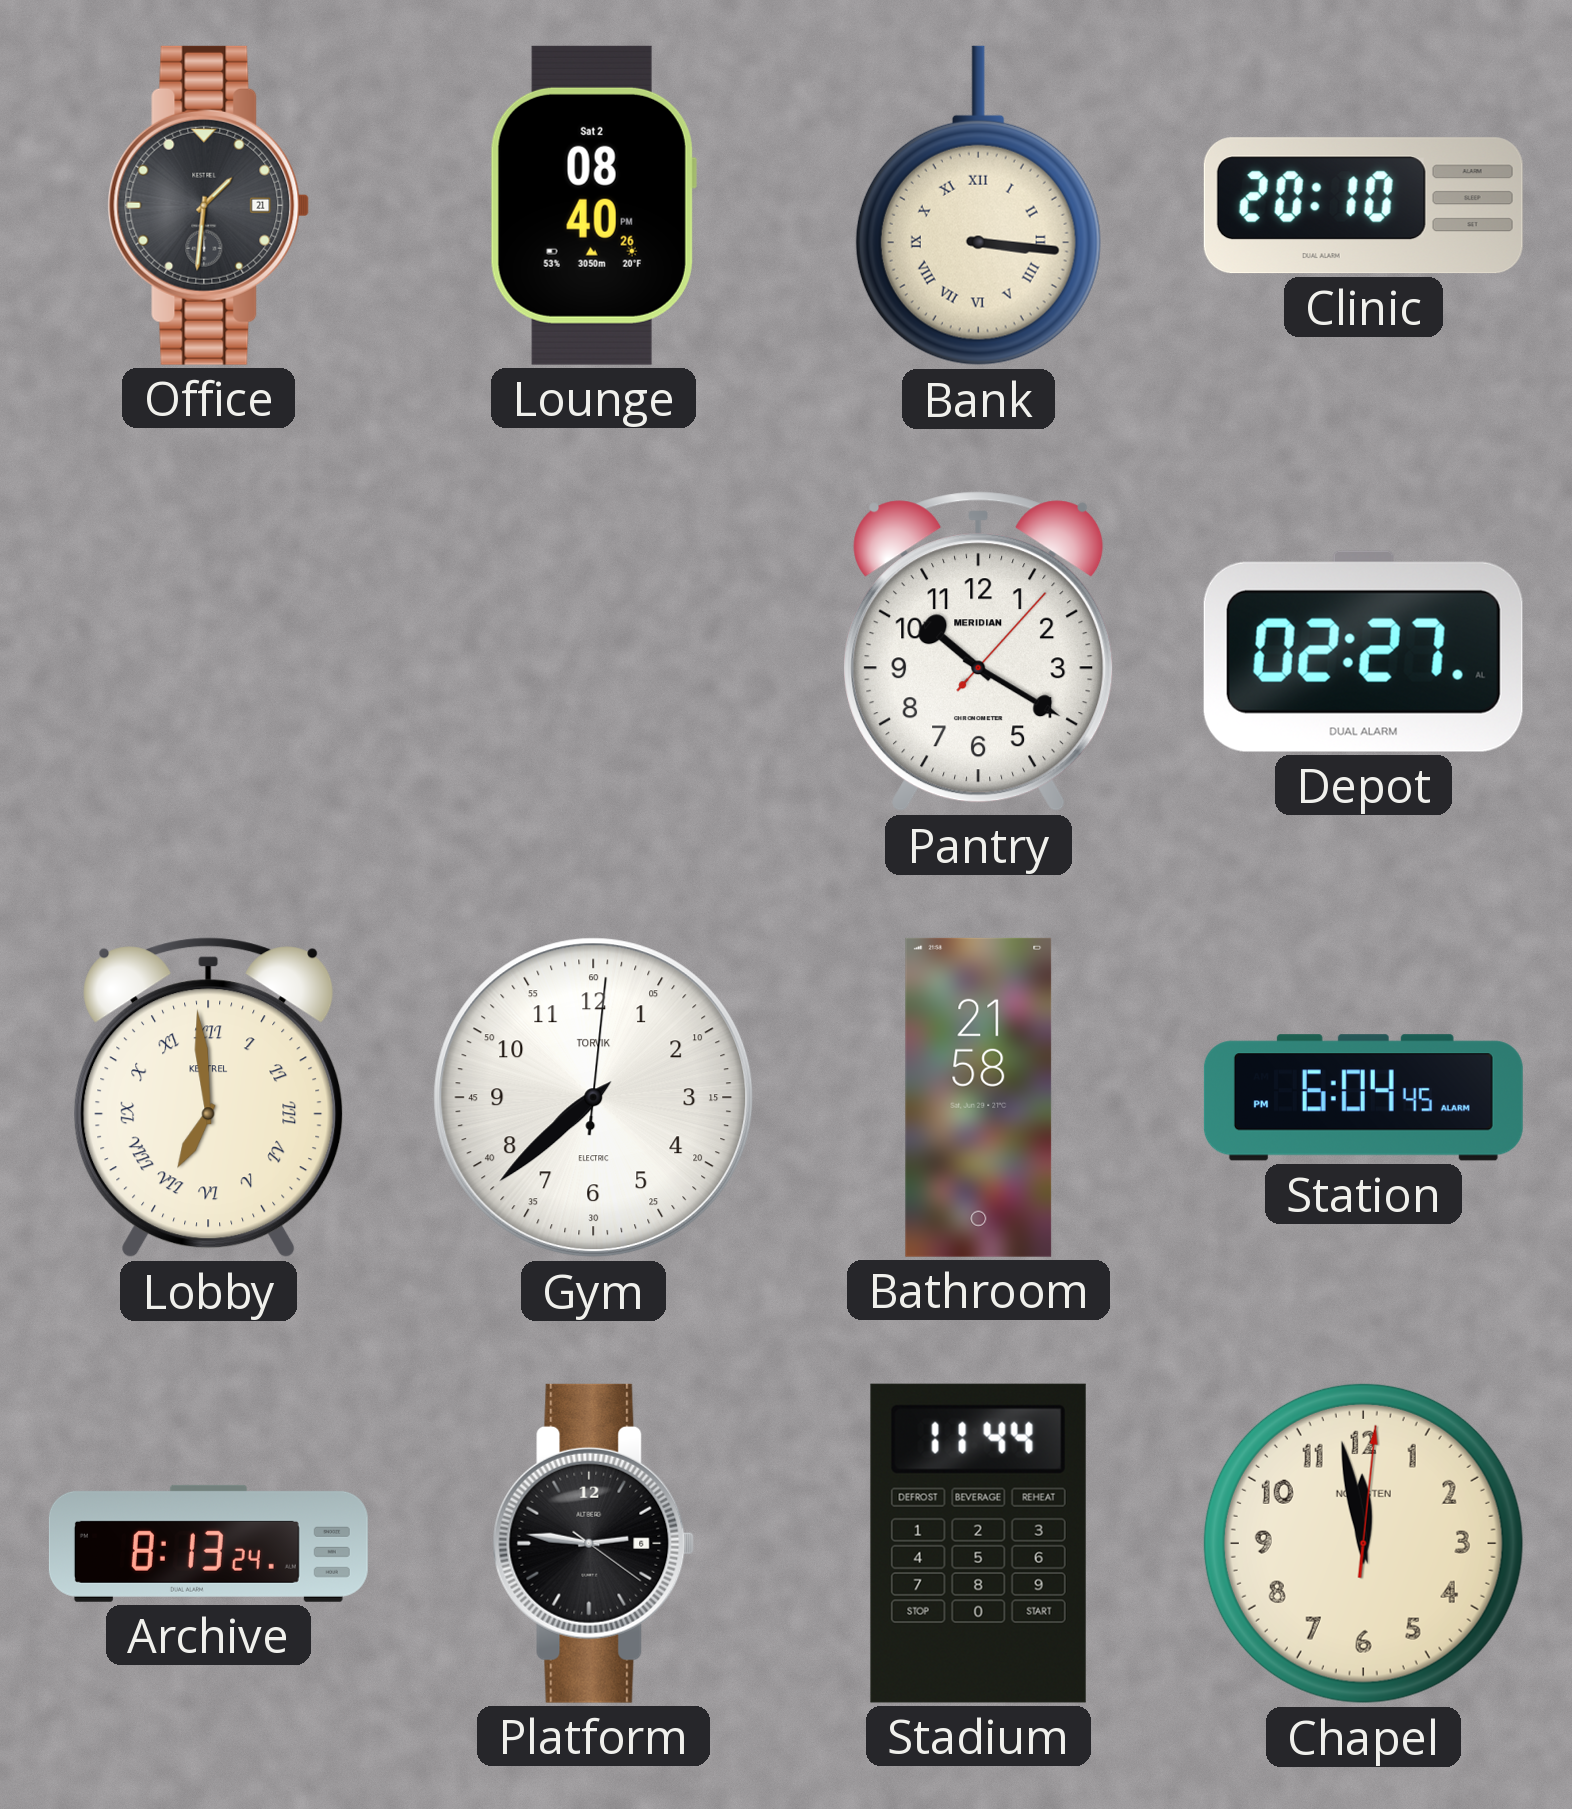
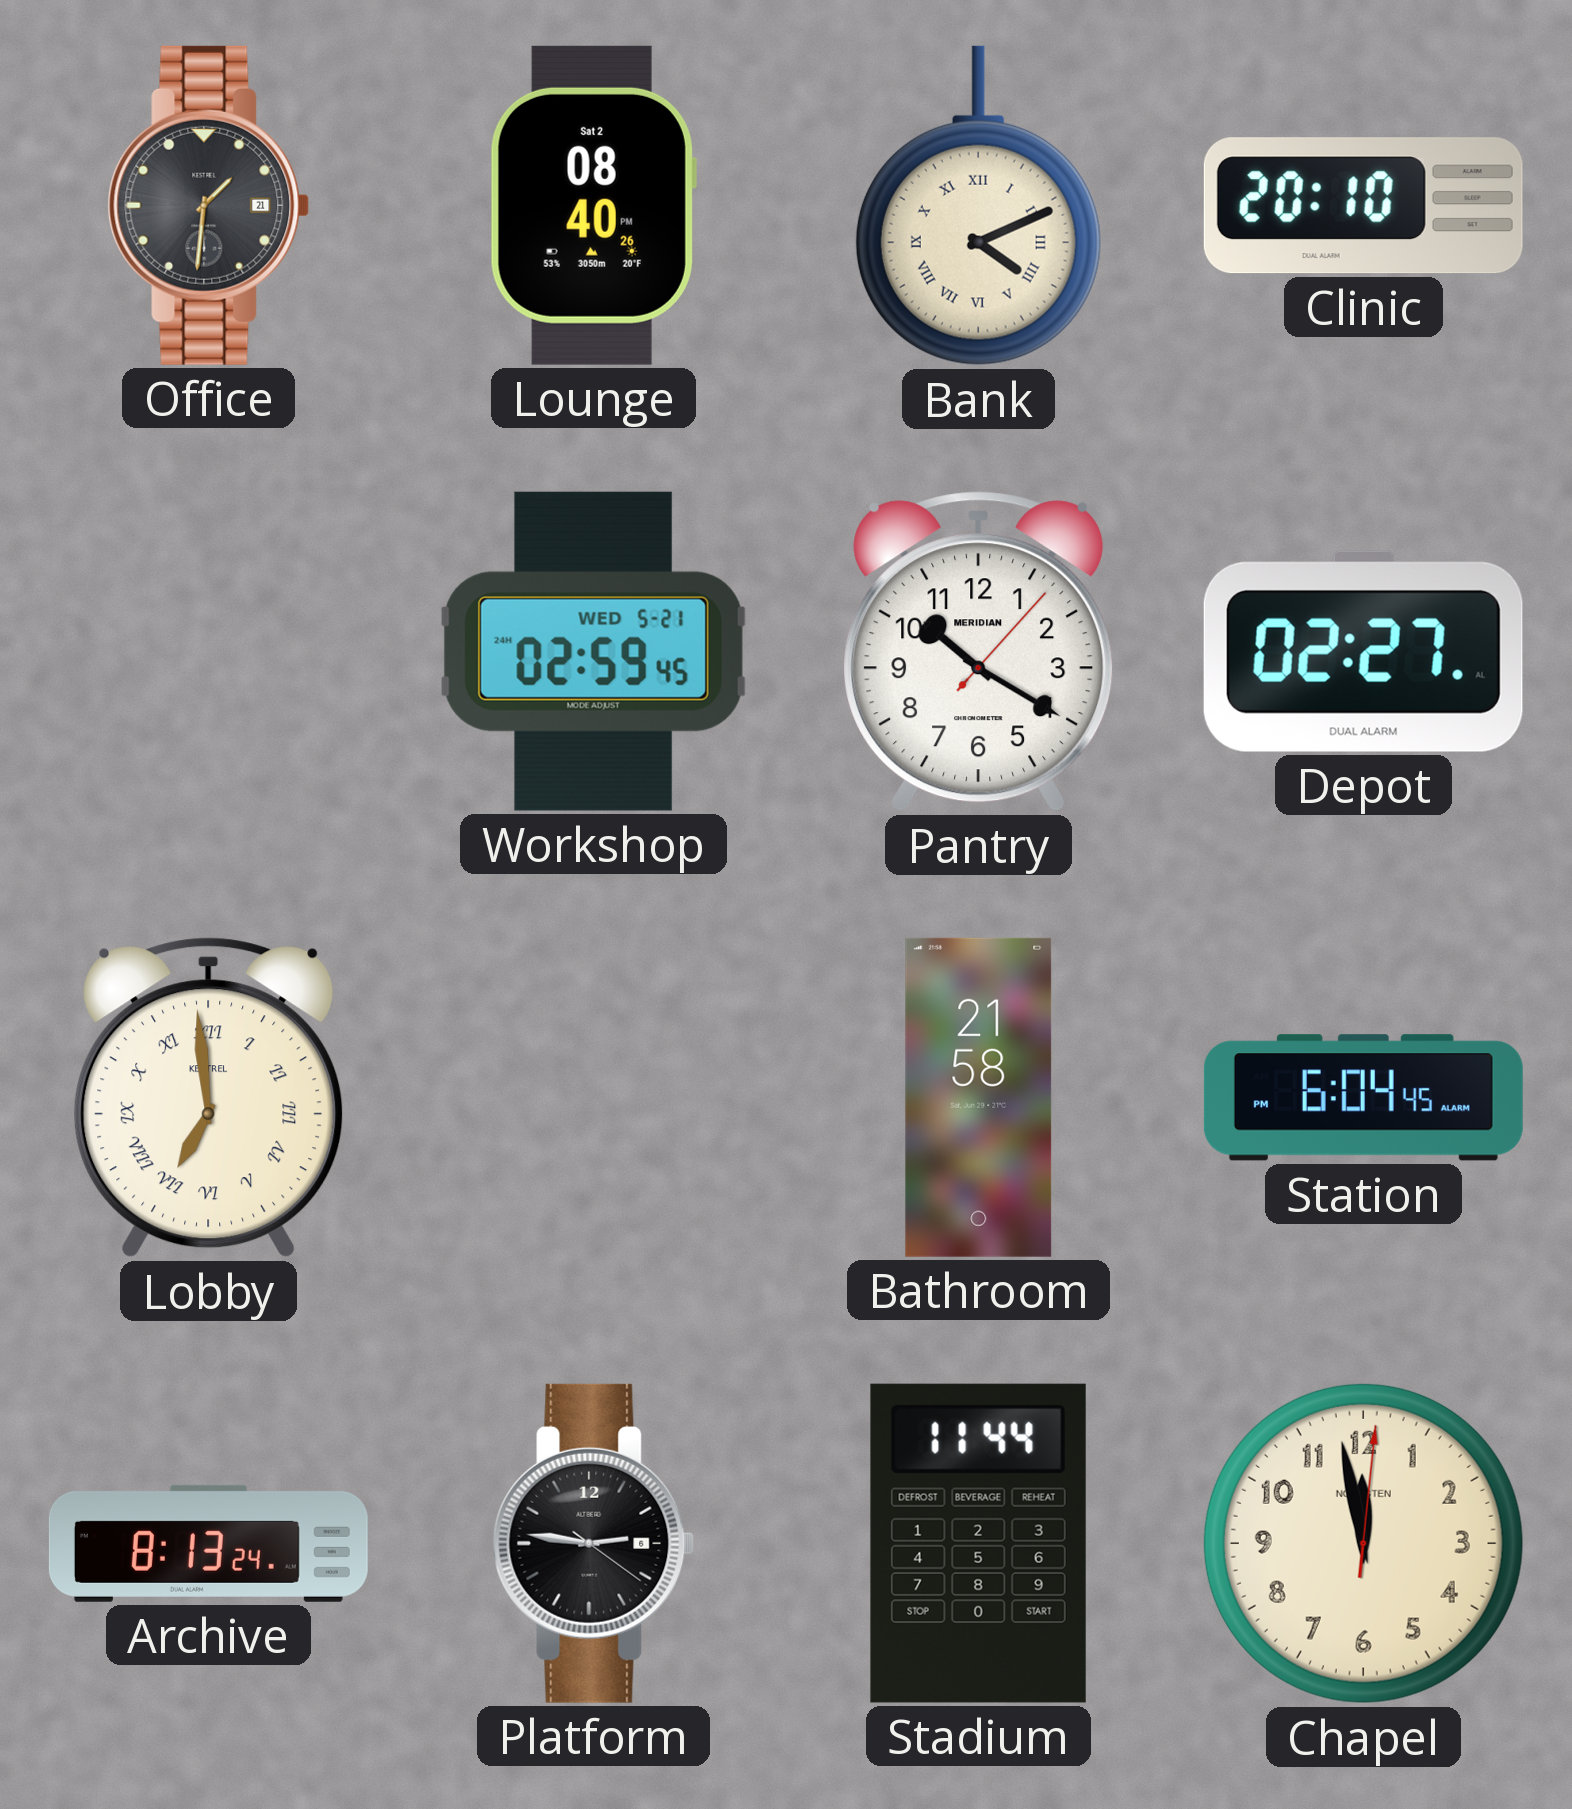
Bank: 3:16 -> 4:11 (978, 206)
Workshop: none -> 02:59 (593, 651)
Gym: 7:38 -> none (594, 1098)
